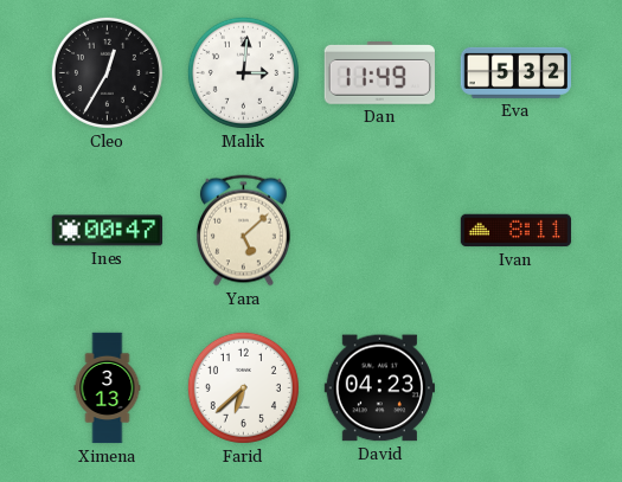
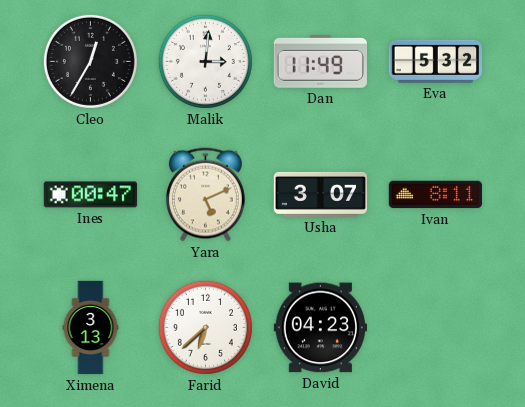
Yara: 5:08 -> 5:11 (205, 195)
Usha: none -> 3:07 (321, 194)
